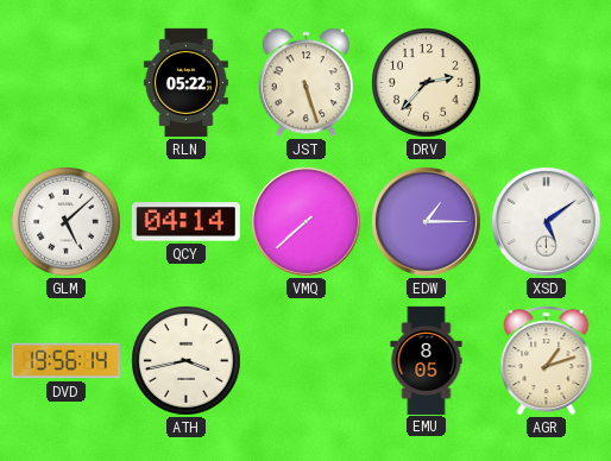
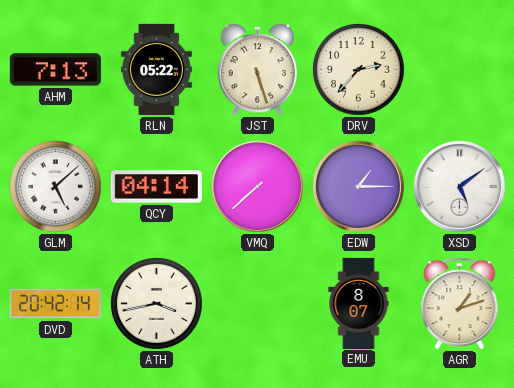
AHM: none -> 7:13 (55, 70)
DVD: 19:56 -> 20:42 (55, 304)
EMU: 8:05 -> 8:07 (359, 303)
